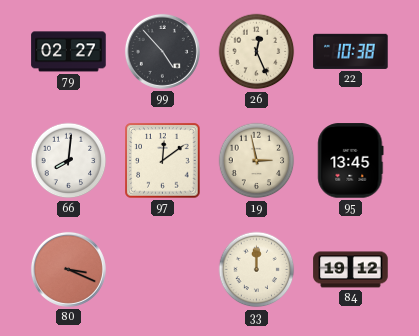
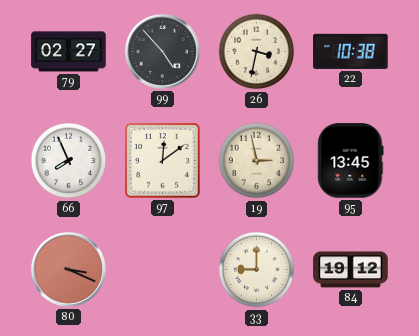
26: 12:26 -> 3:32 (257, 52)
66: 8:01 -> 7:56 (69, 161)
33: 12:00 -> 9:00 (257, 270)
